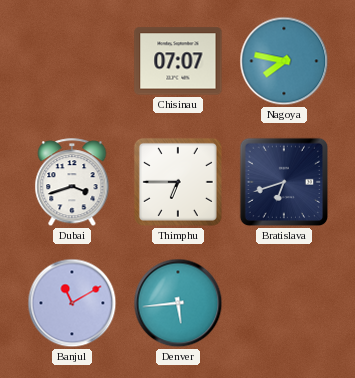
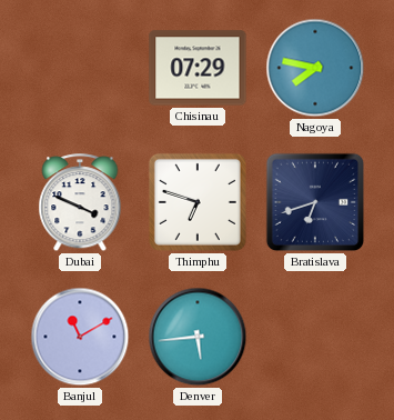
Chisinau: 07:07 -> 07:29 (198, 68)
Dubai: 3:42 -> 3:49 (80, 203)
Thimphu: 6:45 -> 6:48 (198, 202)
